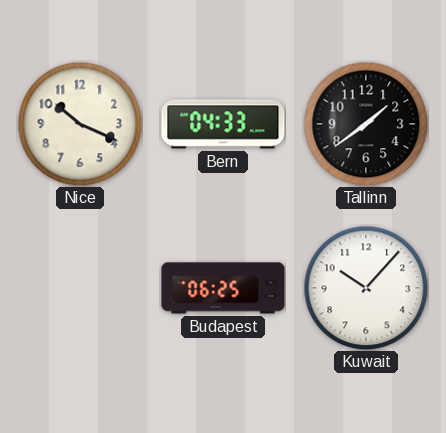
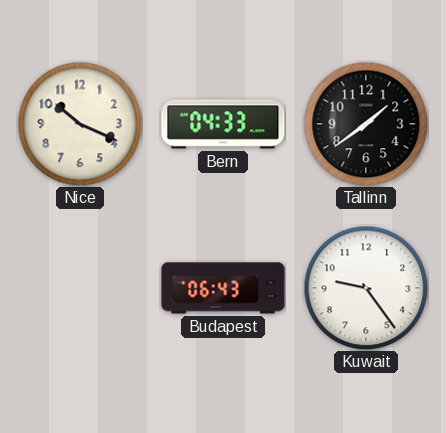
Budapest: 06:25 -> 06:43 (223, 288)
Kuwait: 10:07 -> 9:24 (366, 288)
